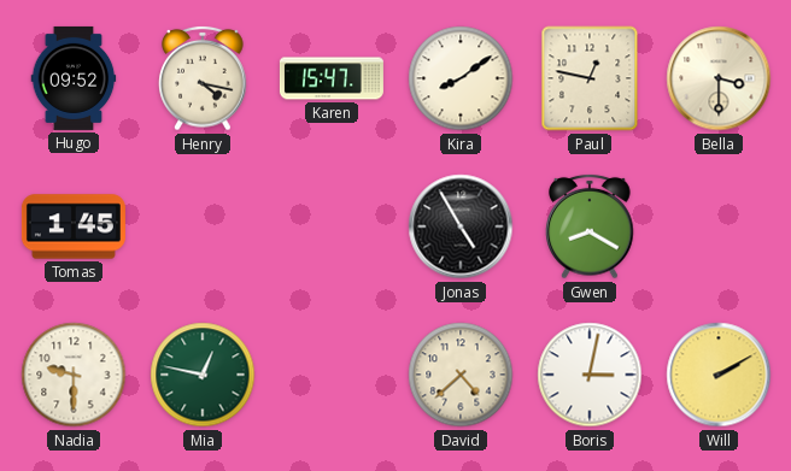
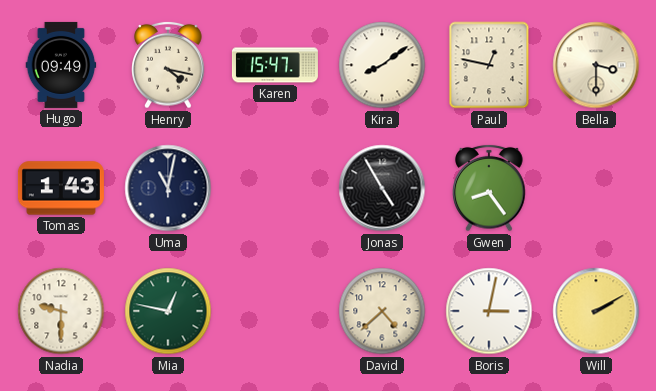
Hugo: 09:52 -> 09:49 (61, 65)
Tomas: 1:45 -> 1:43 (61, 188)
Uma: none -> 11:02 (168, 188)
Gwen: 8:20 -> 8:24 (489, 188)
